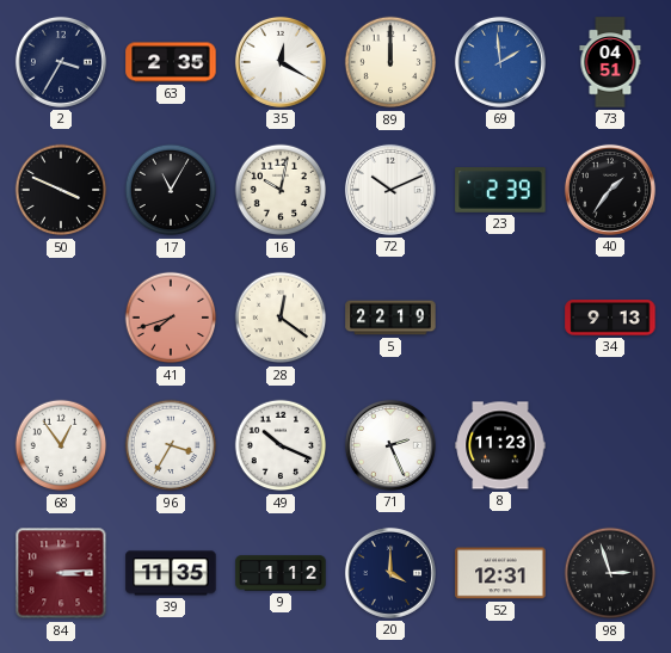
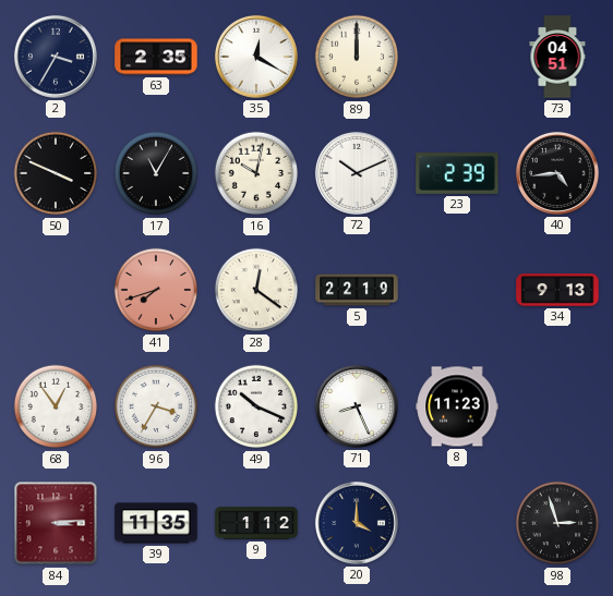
69: 1:59 -> none (500, 62)
40: 1:36 -> 4:44 (557, 173)
71: 2:26 -> 8:26 (357, 406)
52: 12:31 -> none (500, 573)
